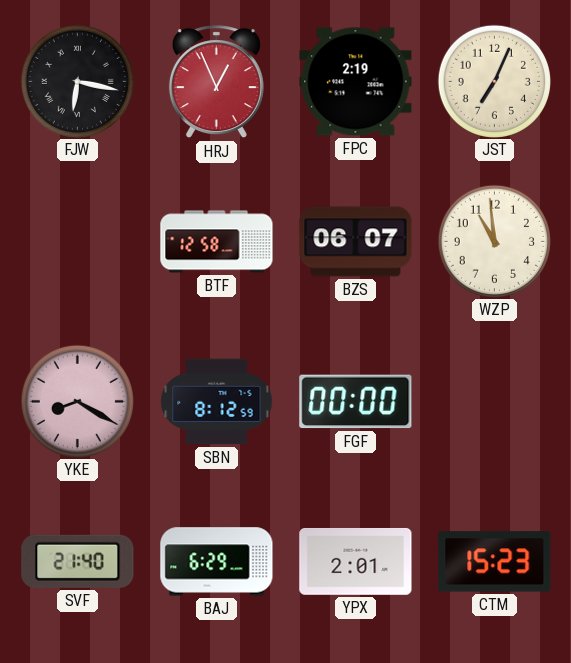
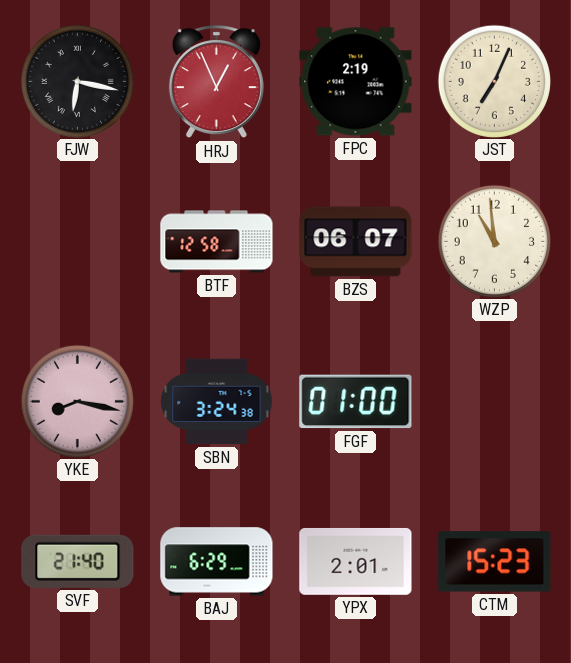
YKE: 8:20 -> 8:17 (77, 401)
SBN: 8:12 -> 3:24 (217, 402)
FGF: 00:00 -> 01:00 (356, 402)
